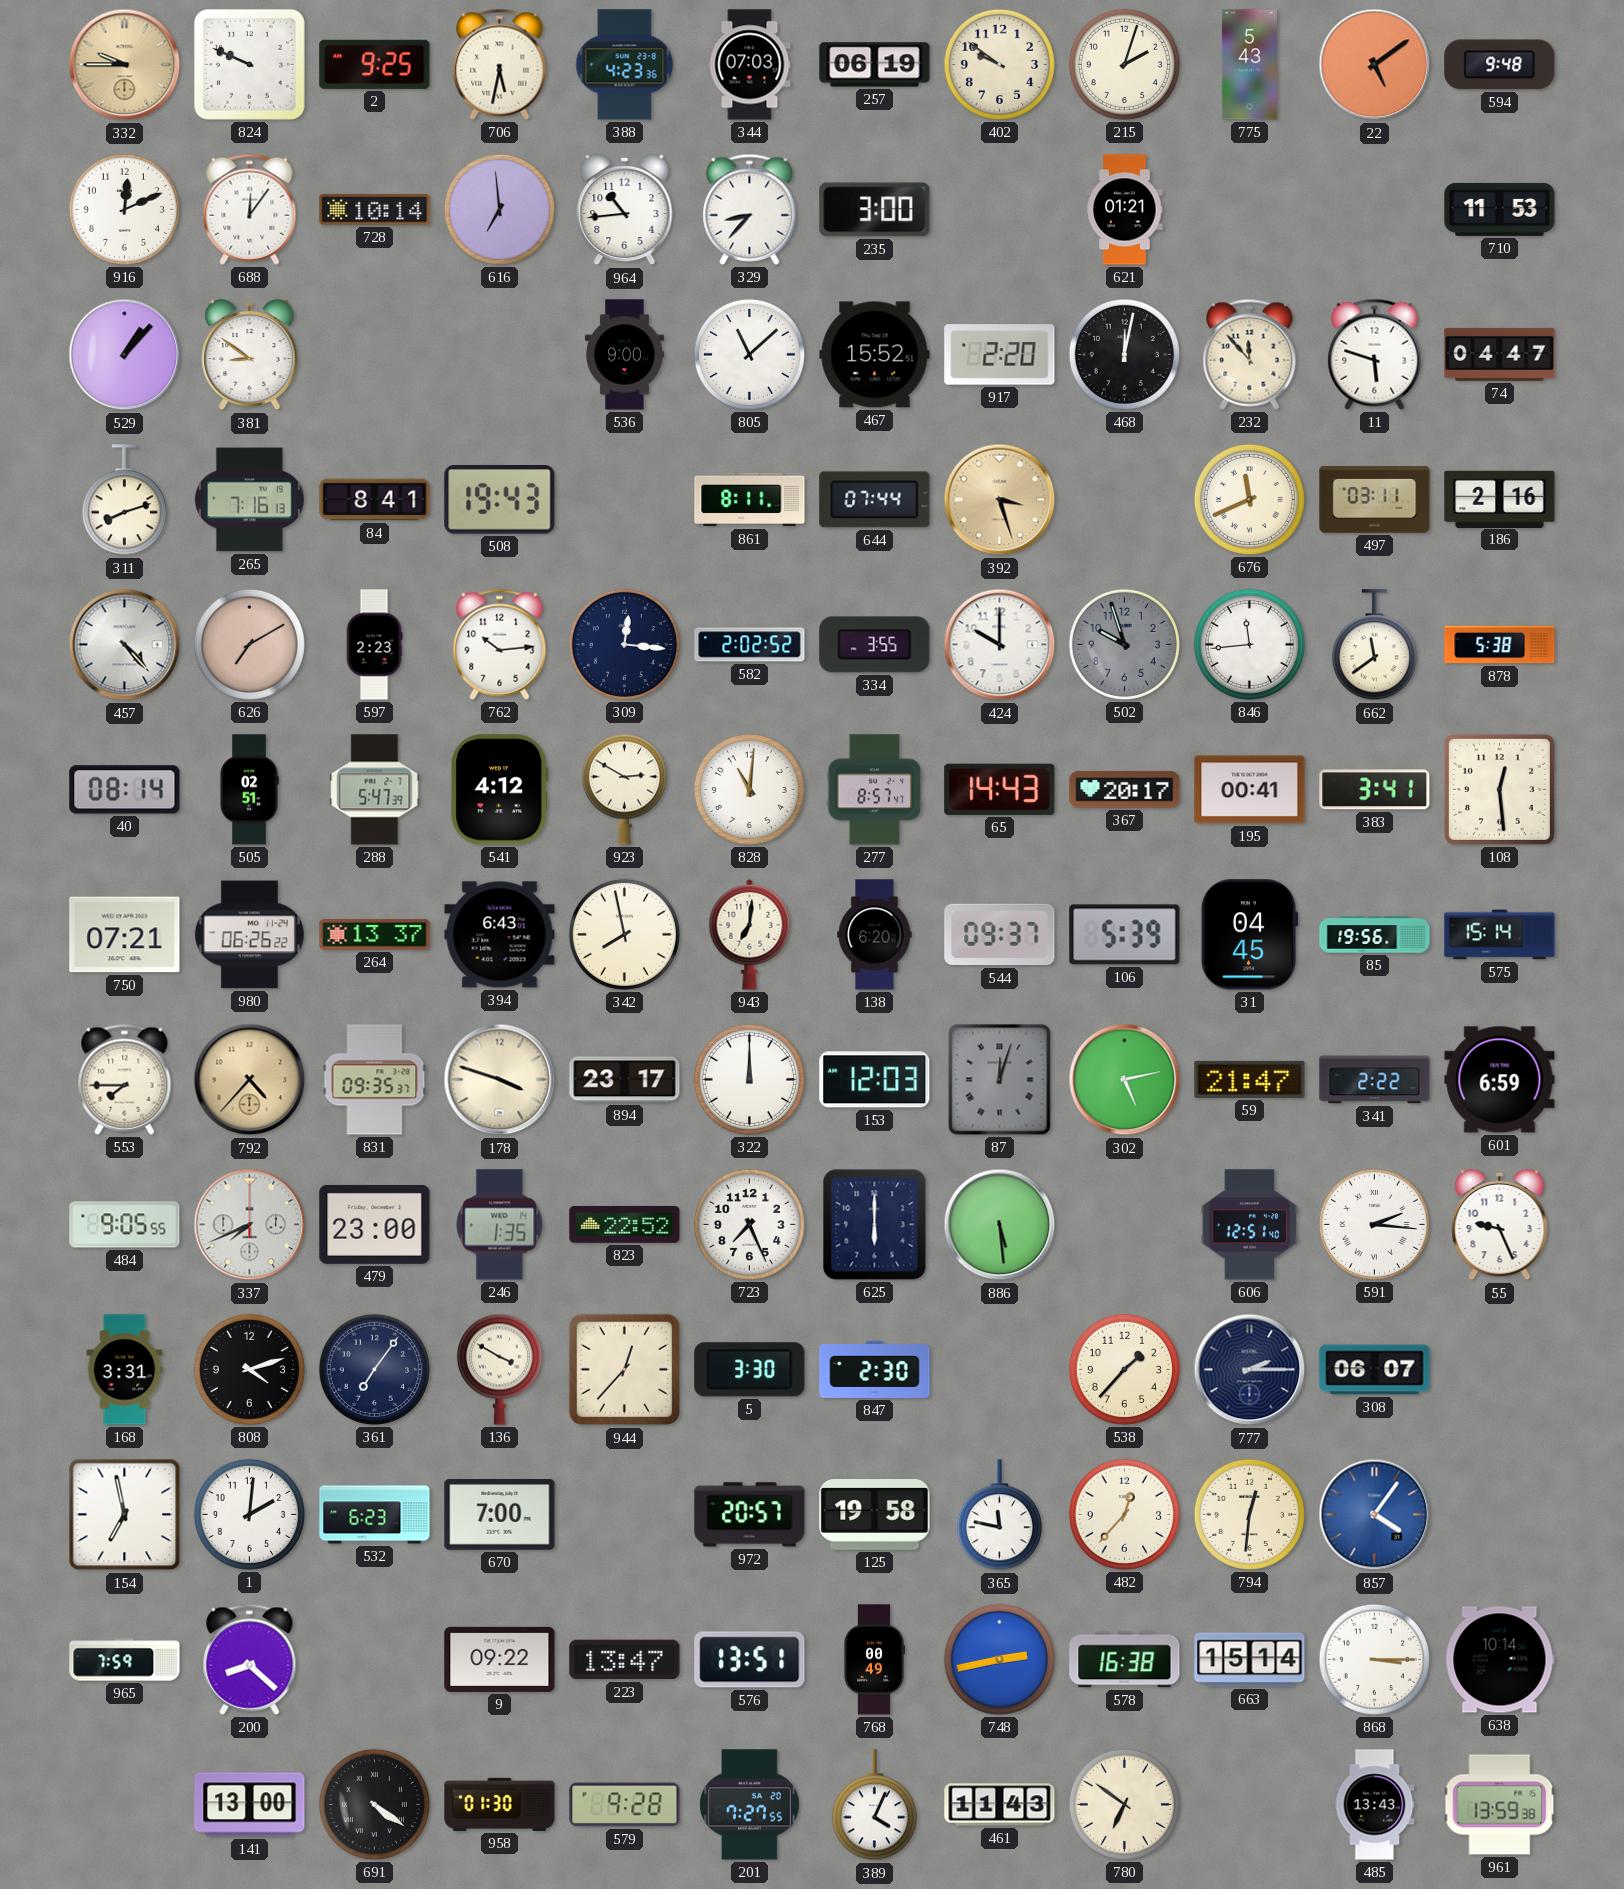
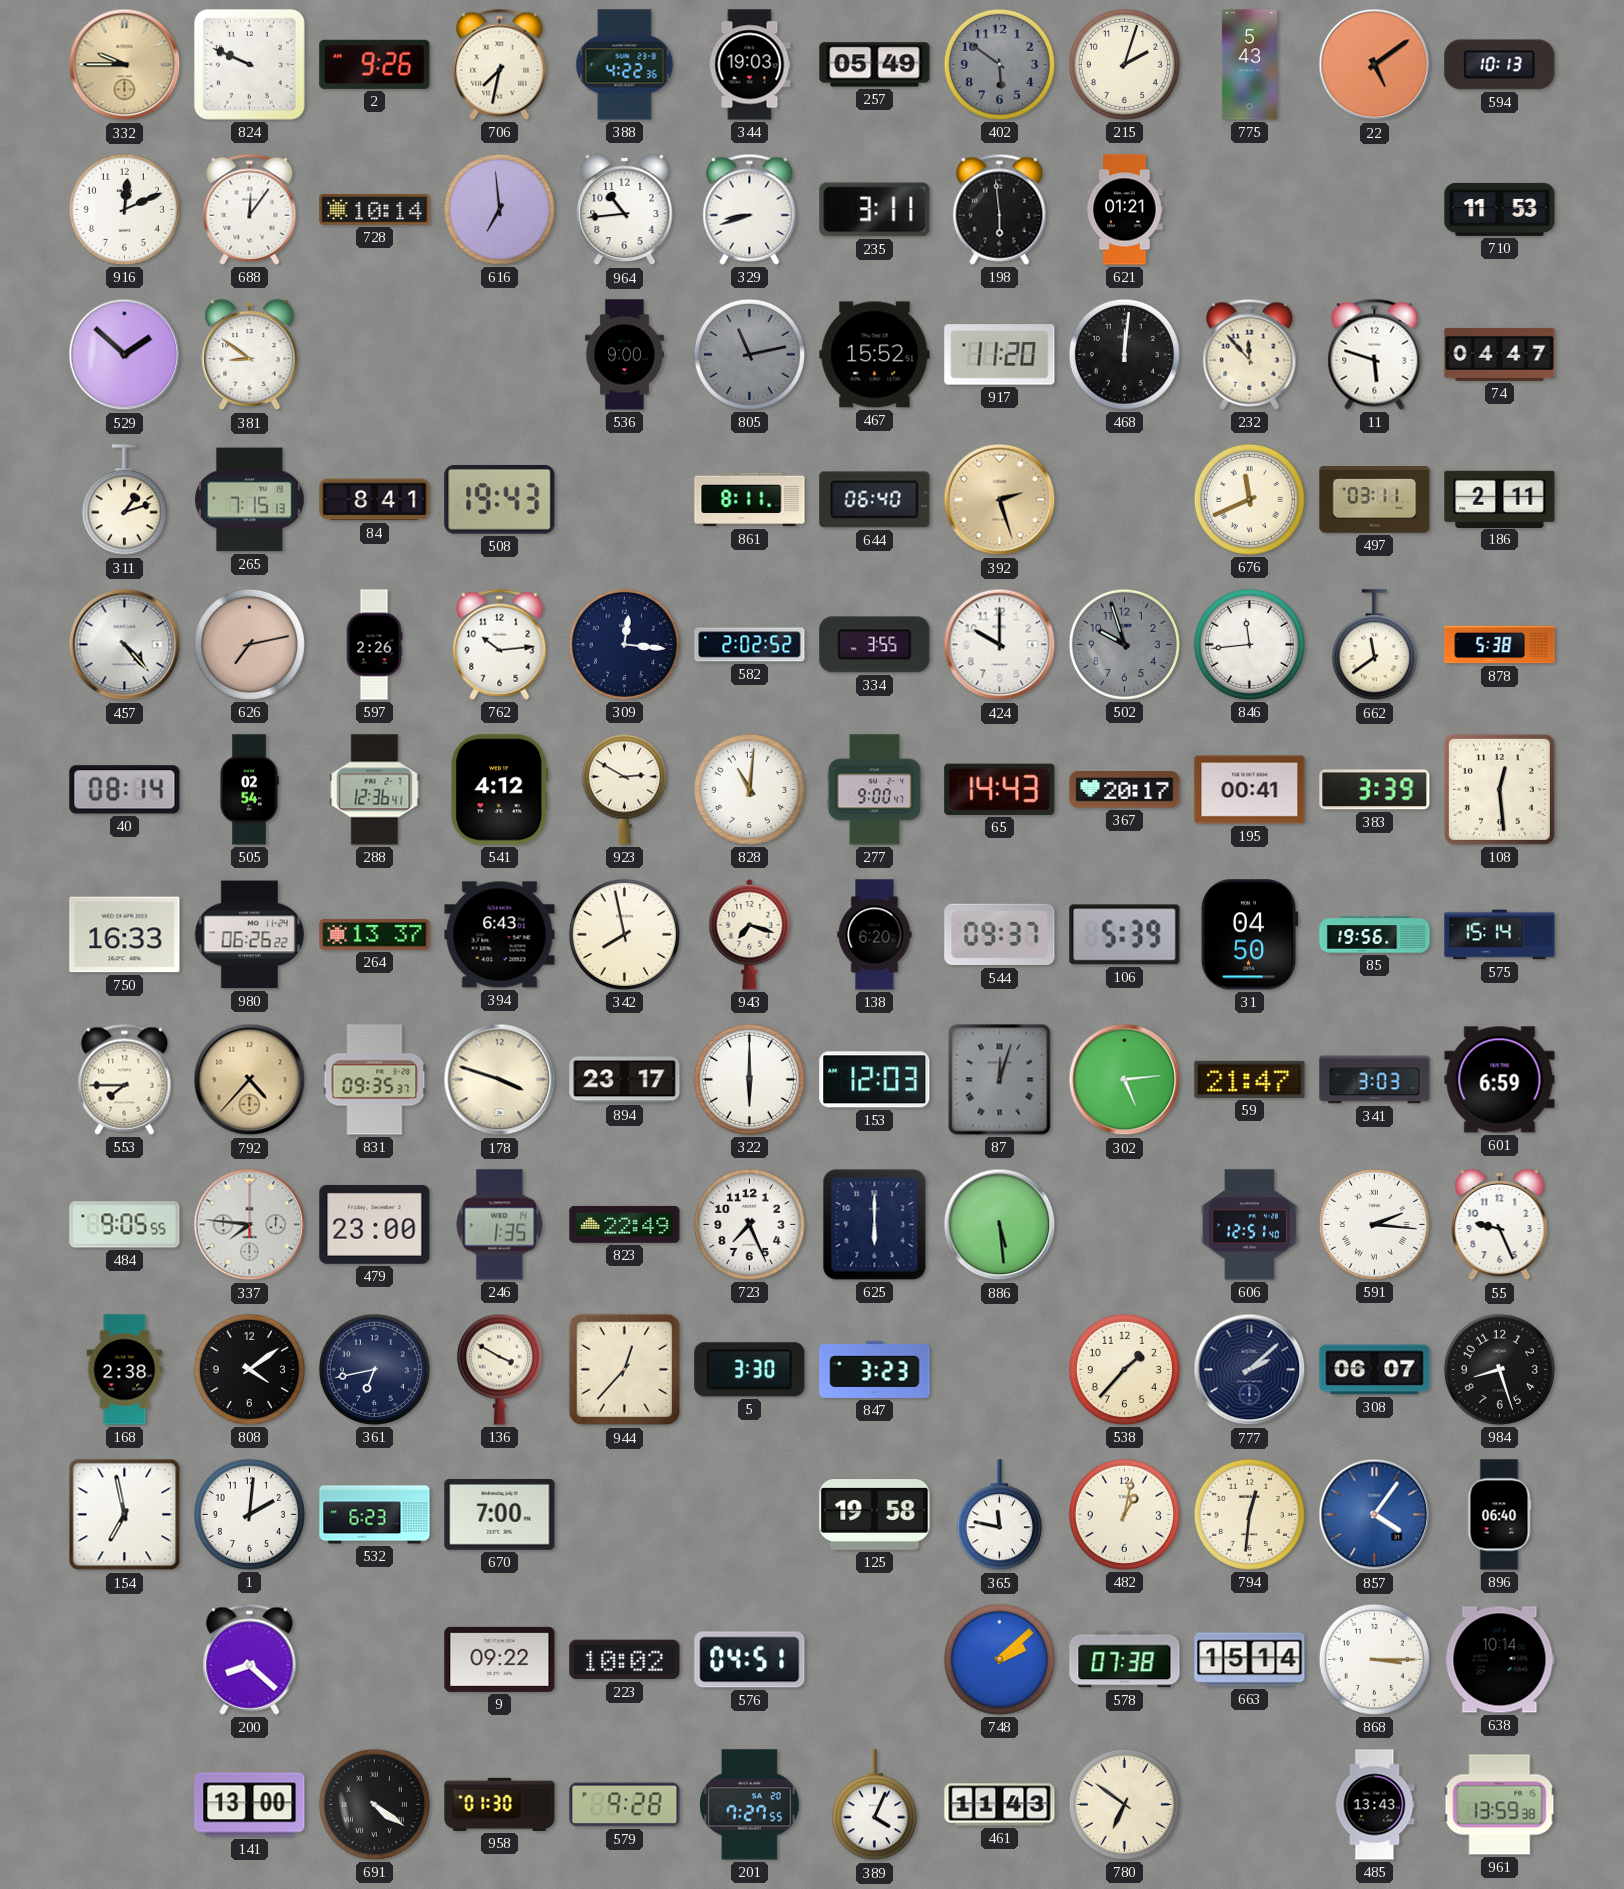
2: 9:25 -> 9:26 (375, 64)
706: 5:32 -> 7:32 (500, 64)
388: 4:23 -> 4:22 (625, 65)
344: 07:03 -> 19:03 (750, 65)
257: 06:19 -> 05:49 (875, 65)
402: 9:51 -> 5:51 (999, 64)
402 dial: cream -> grey (999, 64)
594: 9:48 -> 10:13 (1500, 65)
329: 8:37 -> 8:42 (750, 209)
235: 3:00 -> 3:11 (875, 210)
198: none -> 5:59 (1000, 209)
529: 1:07 -> 1:52 (125, 355)
805: 11:08 -> 11:13 (749, 354)
805 dial: white -> grey (749, 354)
917: 2:20 -> 11:20 (1000, 355)
468: 12:02 -> 12:01 (1124, 354)
311: 8:12 -> 1:12 (124, 500)
265: 7:16 -> 7:15 (250, 500)
644: 07:44 -> 06:40 (875, 500)
392: 3:27 -> 2:27 (1000, 500)
186: 2:16 -> 2:11 (1500, 499)
626: 7:10 -> 7:13 (249, 644)
597: 2:23 -> 2:26 (374, 645)
505: 02:51 -> 02:54 (249, 790)
288: 5:47 -> 12:36 (375, 790)
277: 8:57 -> 9:00 (875, 790)
383: 3:41 -> 3:39 (1375, 790)
750: 07:21 -> 16:33 (125, 935)
943: 7:01 -> 7:18 (750, 934)
31: 04:45 -> 04:50 (1249, 935)
322: 12:00 -> 6:00 (749, 1079)
302: 5:13 -> 5:14 (1125, 1080)
341: 2:22 -> 3:03 (1375, 1080)
337: 7:41 -> 7:46 (250, 1225)
823: 22:52 -> 22:49 (625, 1224)
168: 3:31 -> 2:38 (125, 1370)
808: 4:12 -> 4:09 (249, 1369)
361: 7:06 -> 6:43 (374, 1369)
847: 2:30 -> 3:23 (875, 1369)
777: 2:15 -> 2:08 (1250, 1370)
984: none -> 8:27 (1499, 1369)
972: 20:57 -> none (750, 1515)
482: 12:37 -> 1:02 (1124, 1514)
896: none -> 06:40 (1499, 1515)
965: 7:59 -> none (125, 1660)
223: 13:47 -> 10:02 (625, 1660)
576: 13:51 -> 04:51 (750, 1660)
768: 00:49 -> none (874, 1660)
748: 2:43 -> 2:08 (999, 1659)
578: 16:38 -> 07:38 (1125, 1660)
